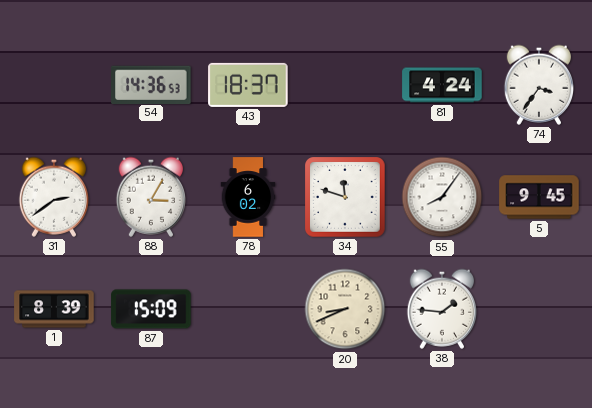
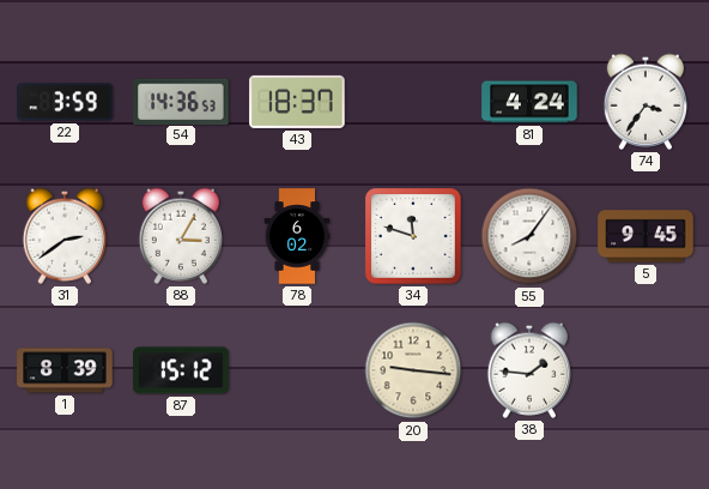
22: none -> 3:59 (65, 102)
87: 15:09 -> 15:12 (181, 370)
20: 8:41 -> 9:16 (413, 370)
